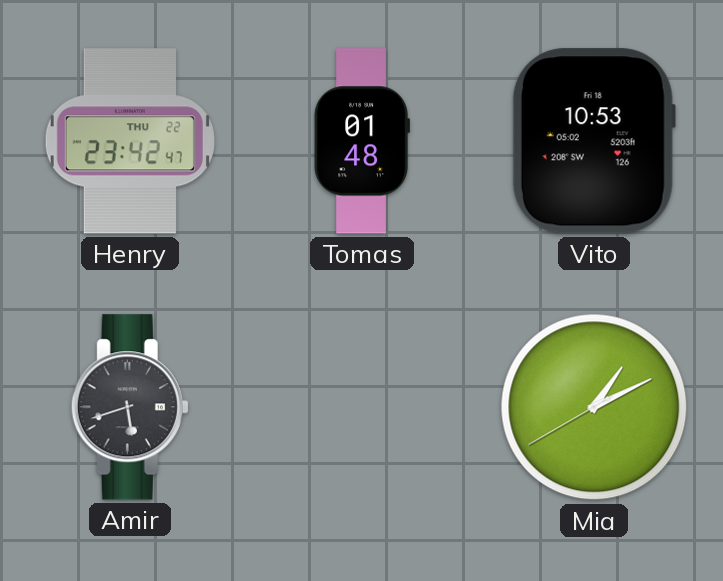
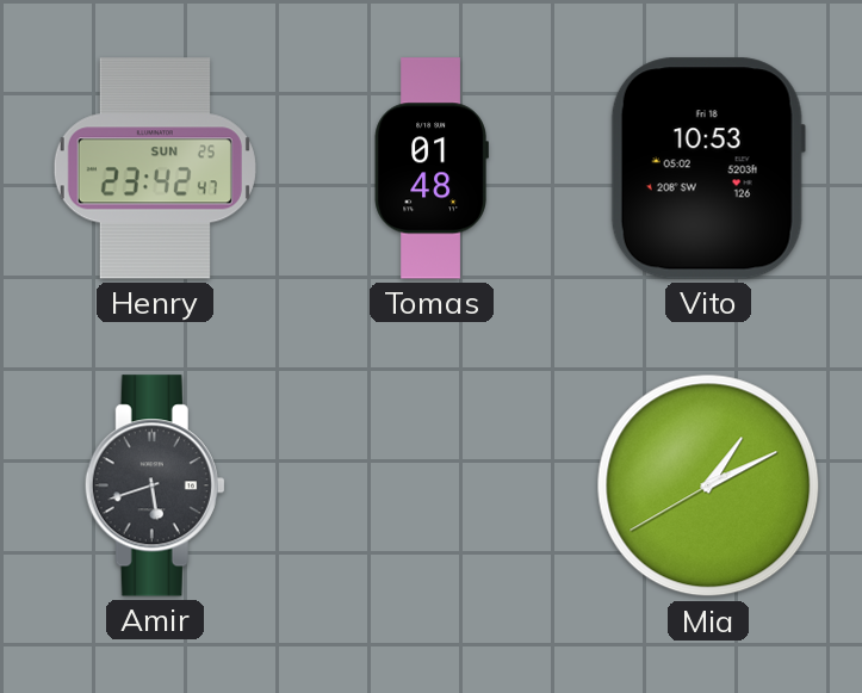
Henry date: THU 22 -> SUN 25 (155, 168)
